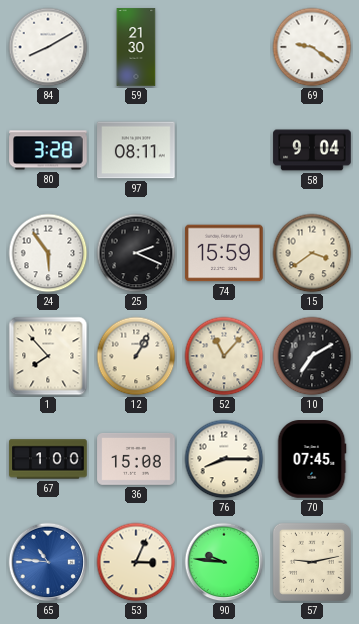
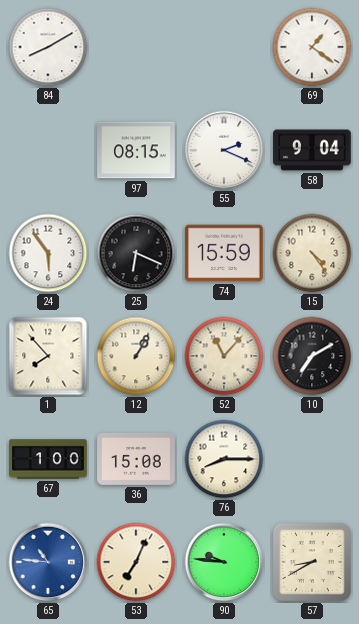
59: 21:30 -> none (136, 47)
69: 9:21 -> 1:21 (312, 47)
80: 3:28 -> none (48, 150)
97: 08:11 -> 08:15 (136, 150)
55: none -> 2:19 (224, 150)
25: 2:19 -> 6:19 (136, 253)
15: 3:39 -> 4:24 (312, 253)
70: 07:45 -> none (312, 459)
53: 3:04 -> 7:04 (136, 562)
57: 9:13 -> 8:40 (312, 562)
